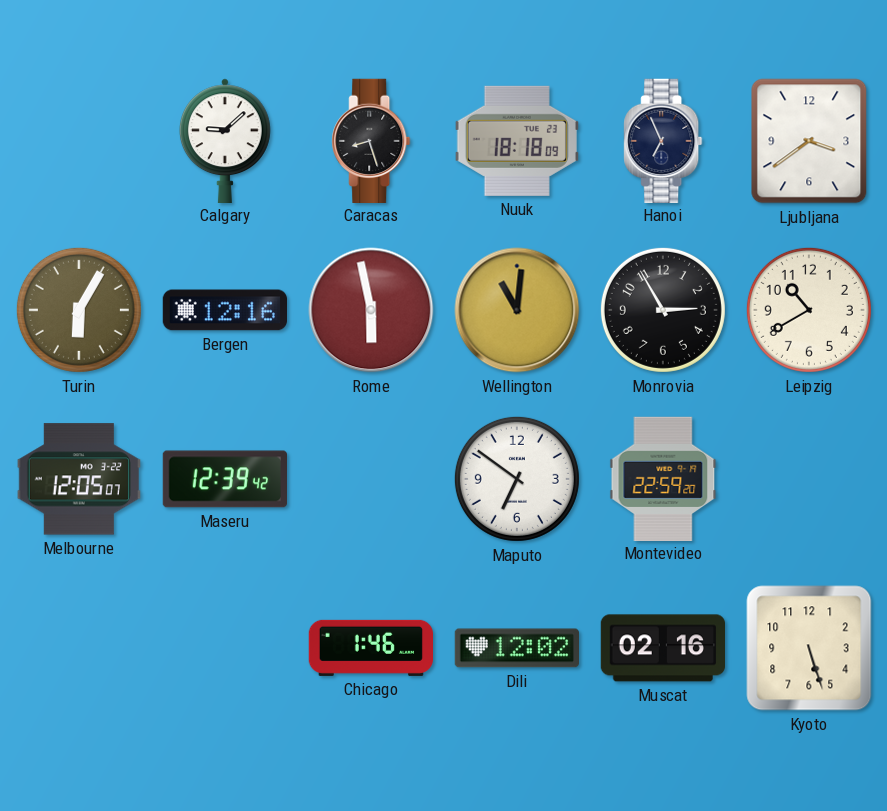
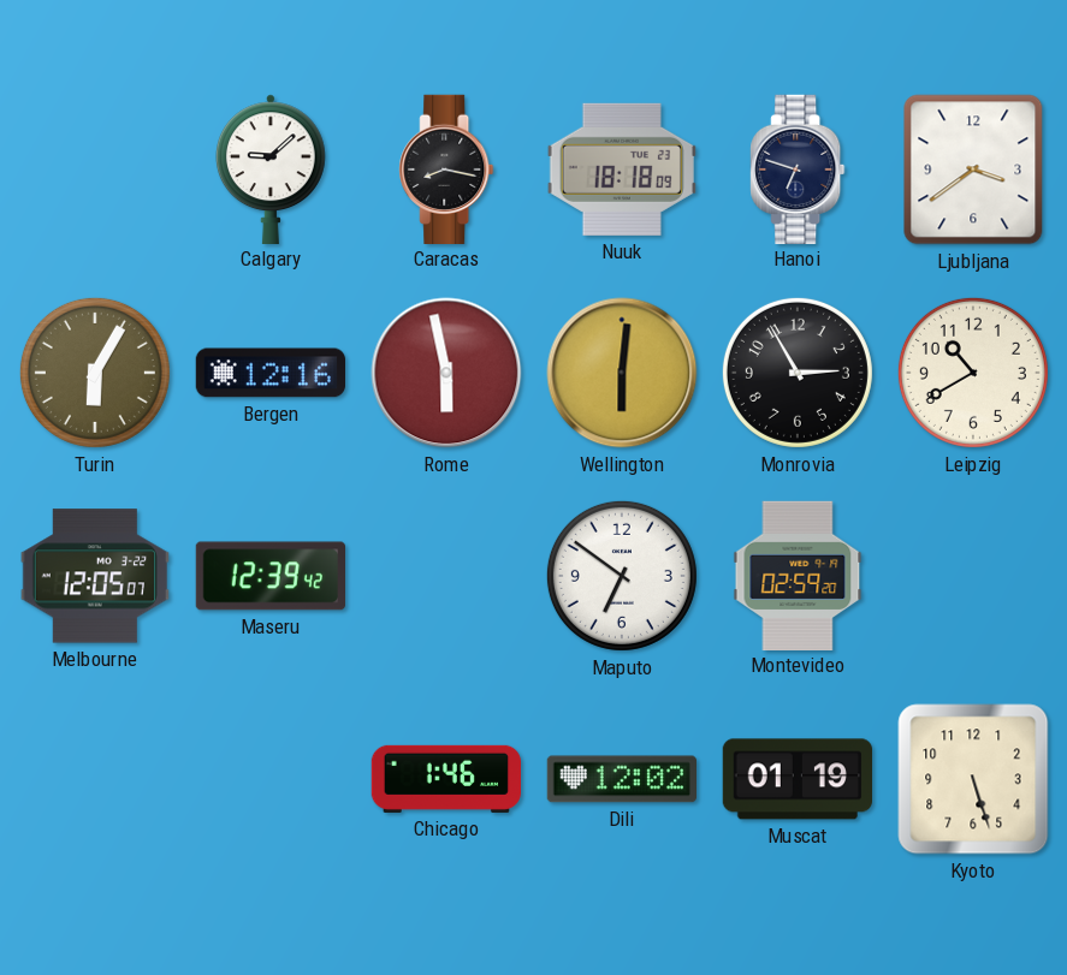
Caracas: 8:27 -> 8:17 (446, 168)
Hanoi: 6:56 -> 6:48 (798, 168)
Wellington: 11:01 -> 6:01 (622, 373)
Montevideo: 22:59 -> 02:59 (798, 575)
Muscat: 02:16 -> 01:19 (796, 779)
